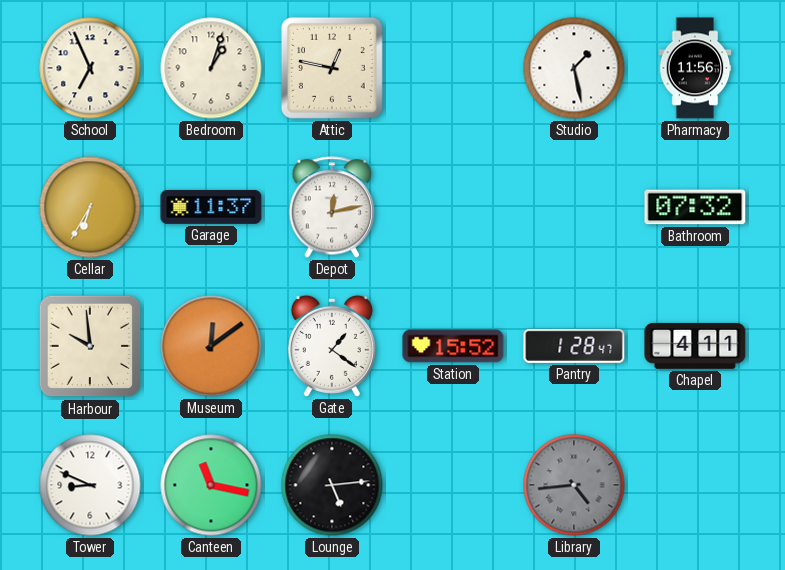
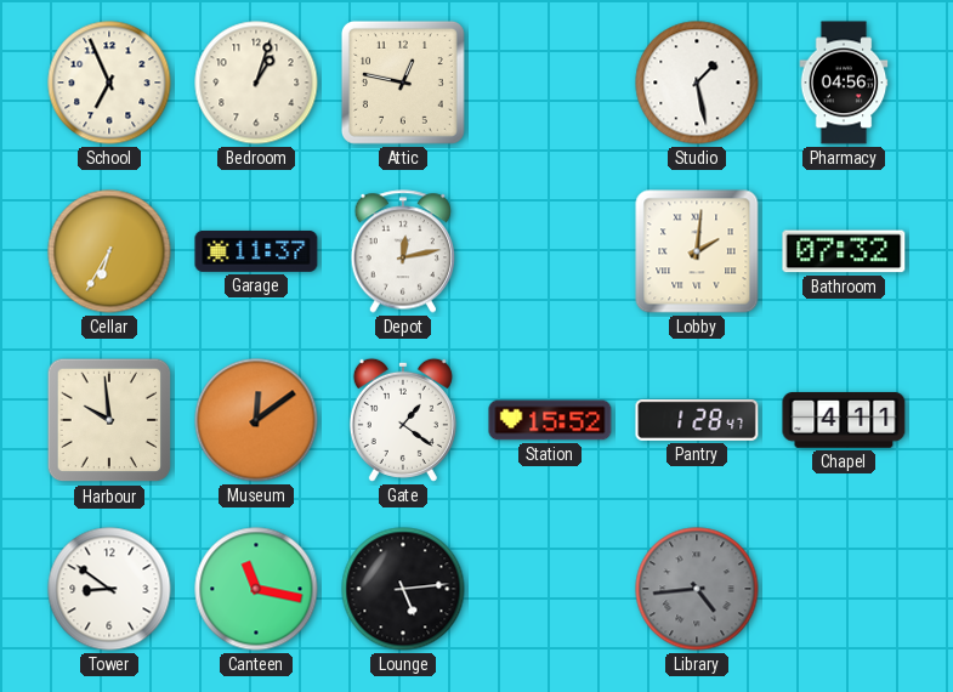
Pharmacy: 11:56 -> 04:56 (844, 83)
Lobby: none -> 2:01 (697, 251)
Tower: 8:49 -> 8:51 (109, 589)
